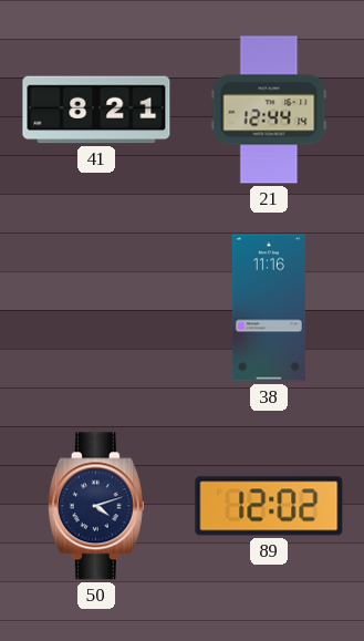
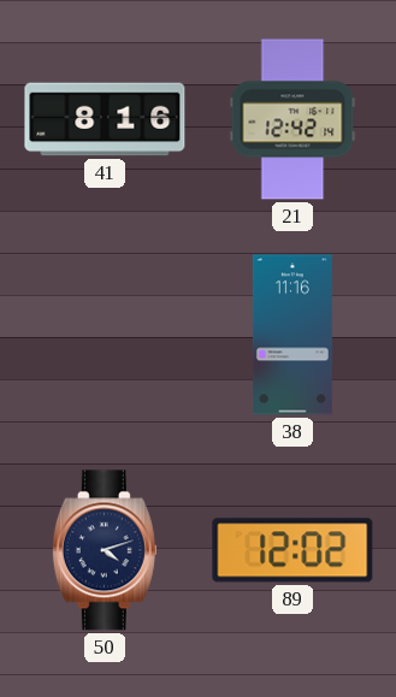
41: 8:21 -> 8:16 (105, 119)
21: 12:44 -> 12:42 (292, 119)
